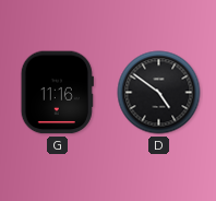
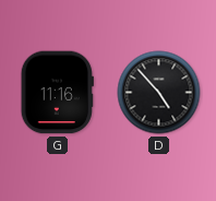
D: 4:51 -> 4:53 (159, 93)
